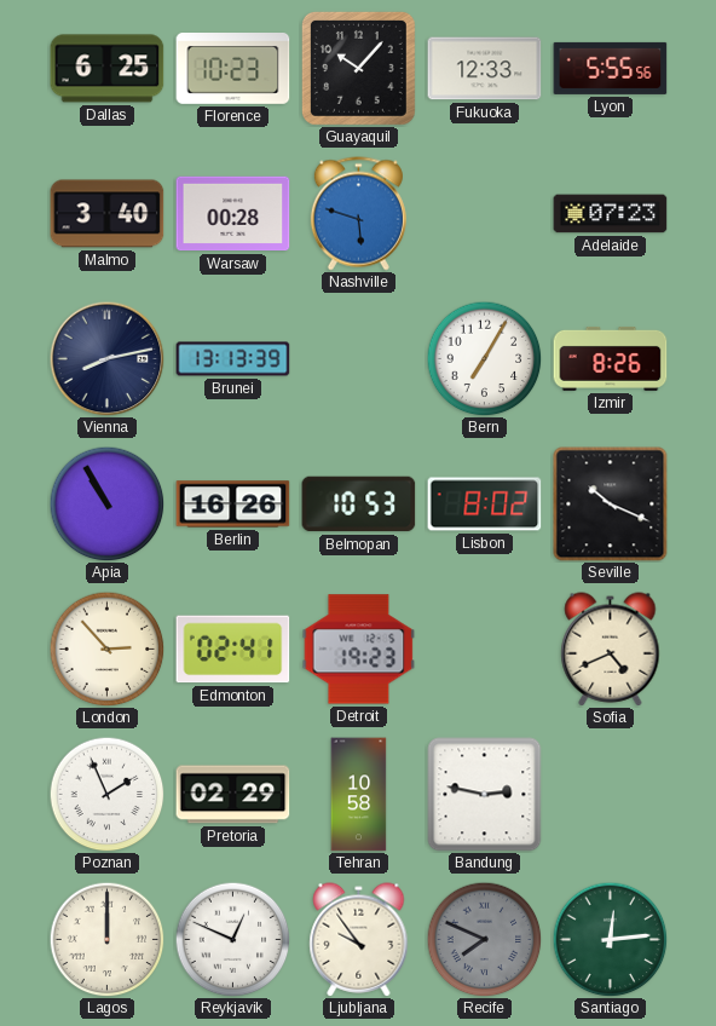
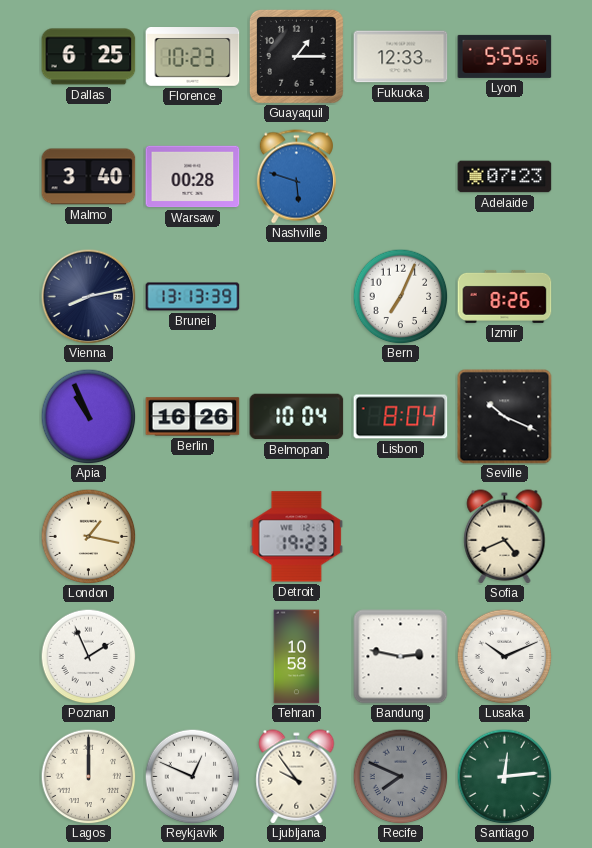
Guayaquil: 10:07 -> 1:15 (296, 56)
Bern: 7:05 -> 7:04 (400, 296)
Apia: 10:55 -> 10:56 (88, 416)
Belmopan: 10:53 -> 10:04 (297, 417)
Lisbon: 8:02 -> 8:04 (401, 417)
London: 2:53 -> 1:17 (88, 536)
Edmonton: 02:41 -> none (233, 650)
Pretoria: 02:29 -> none (233, 795)
Lusaka: none -> 10:11 (504, 656)
